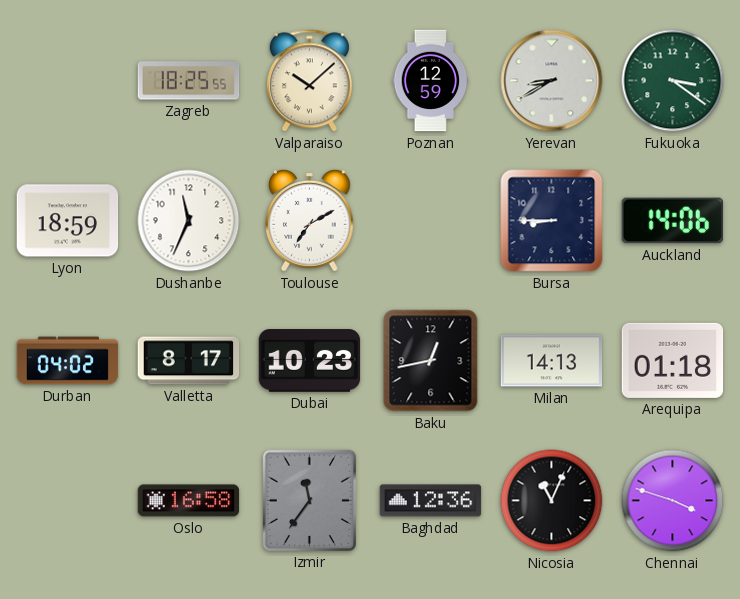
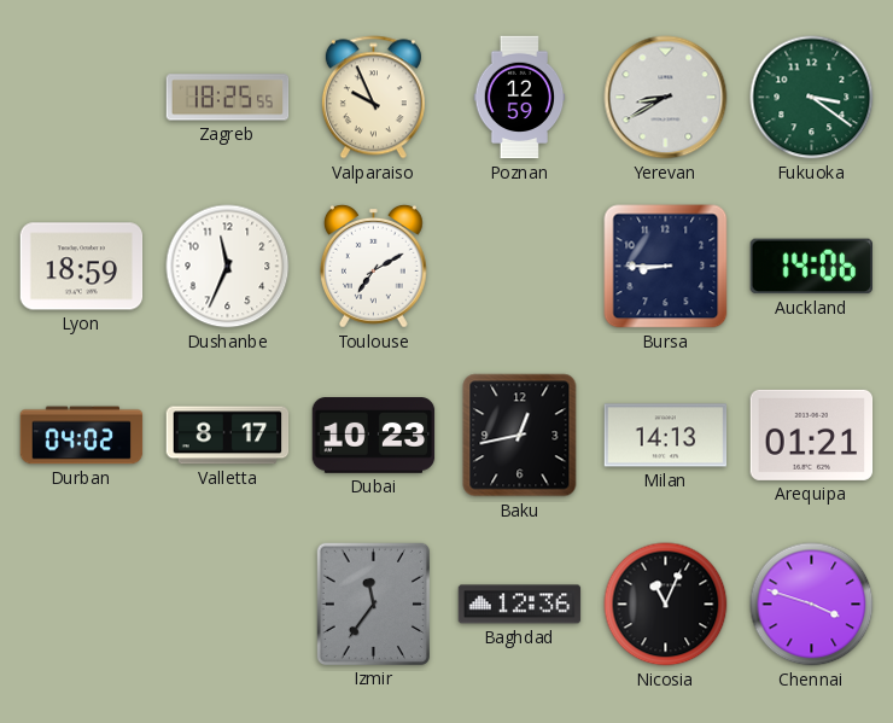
Valparaiso: 10:08 -> 9:56 (373, 98)
Arequipa: 01:18 -> 01:21 (812, 435)
Oslo: 16:58 -> none (189, 501)
